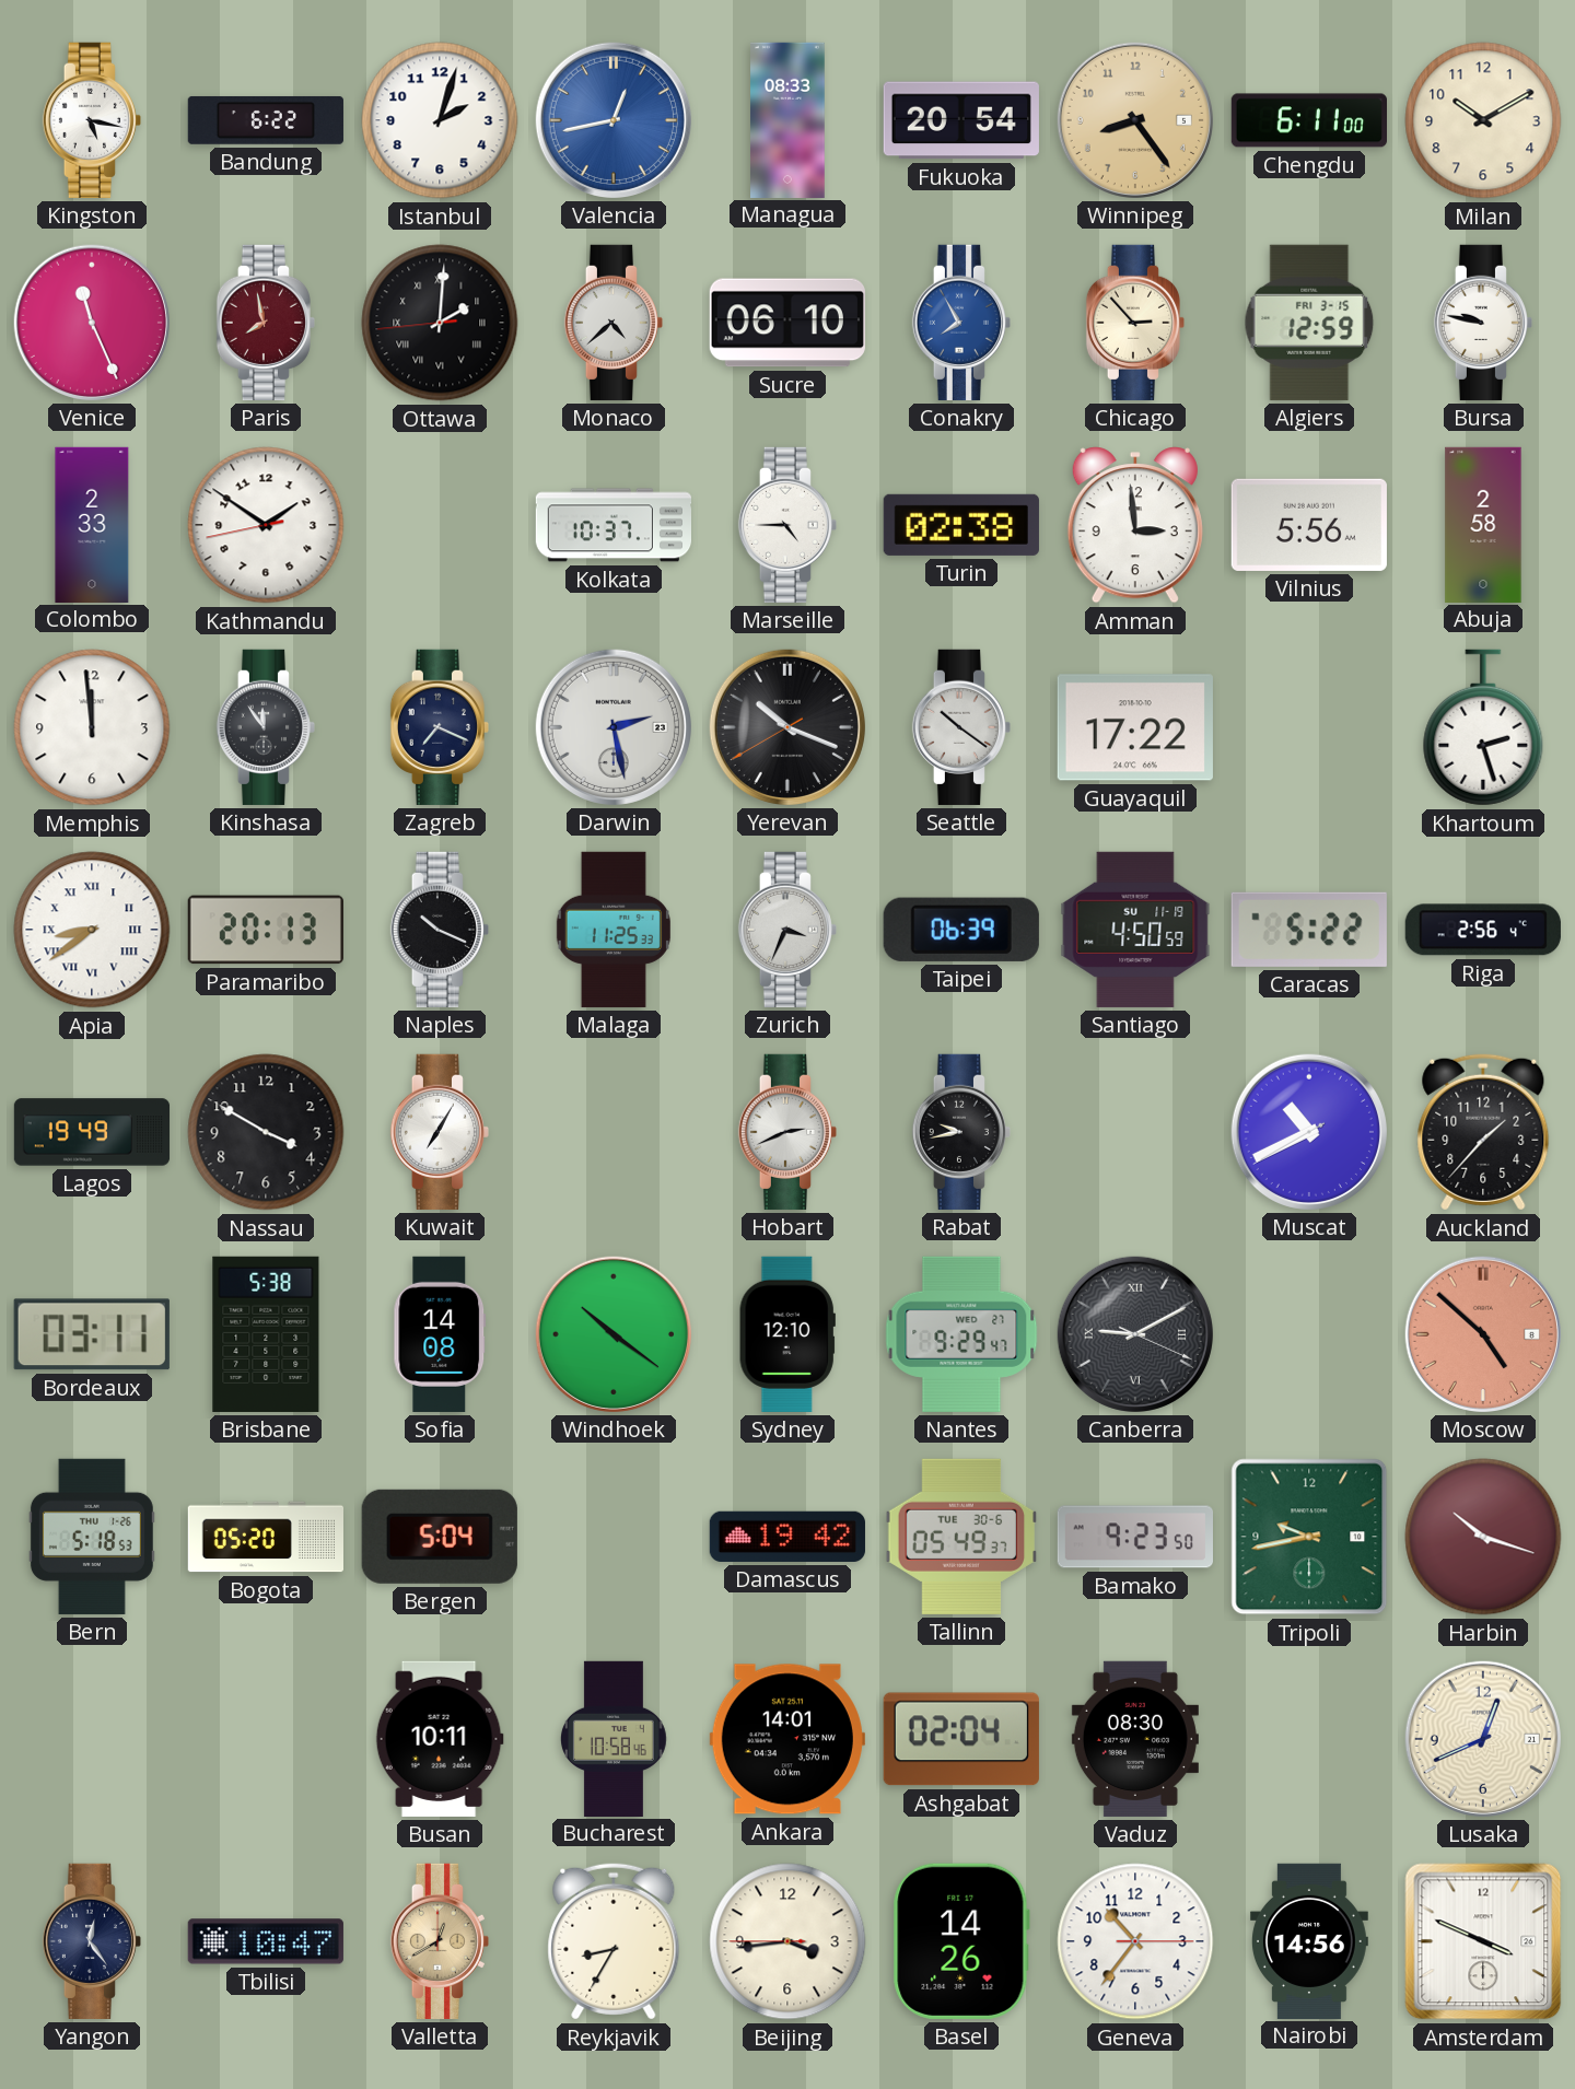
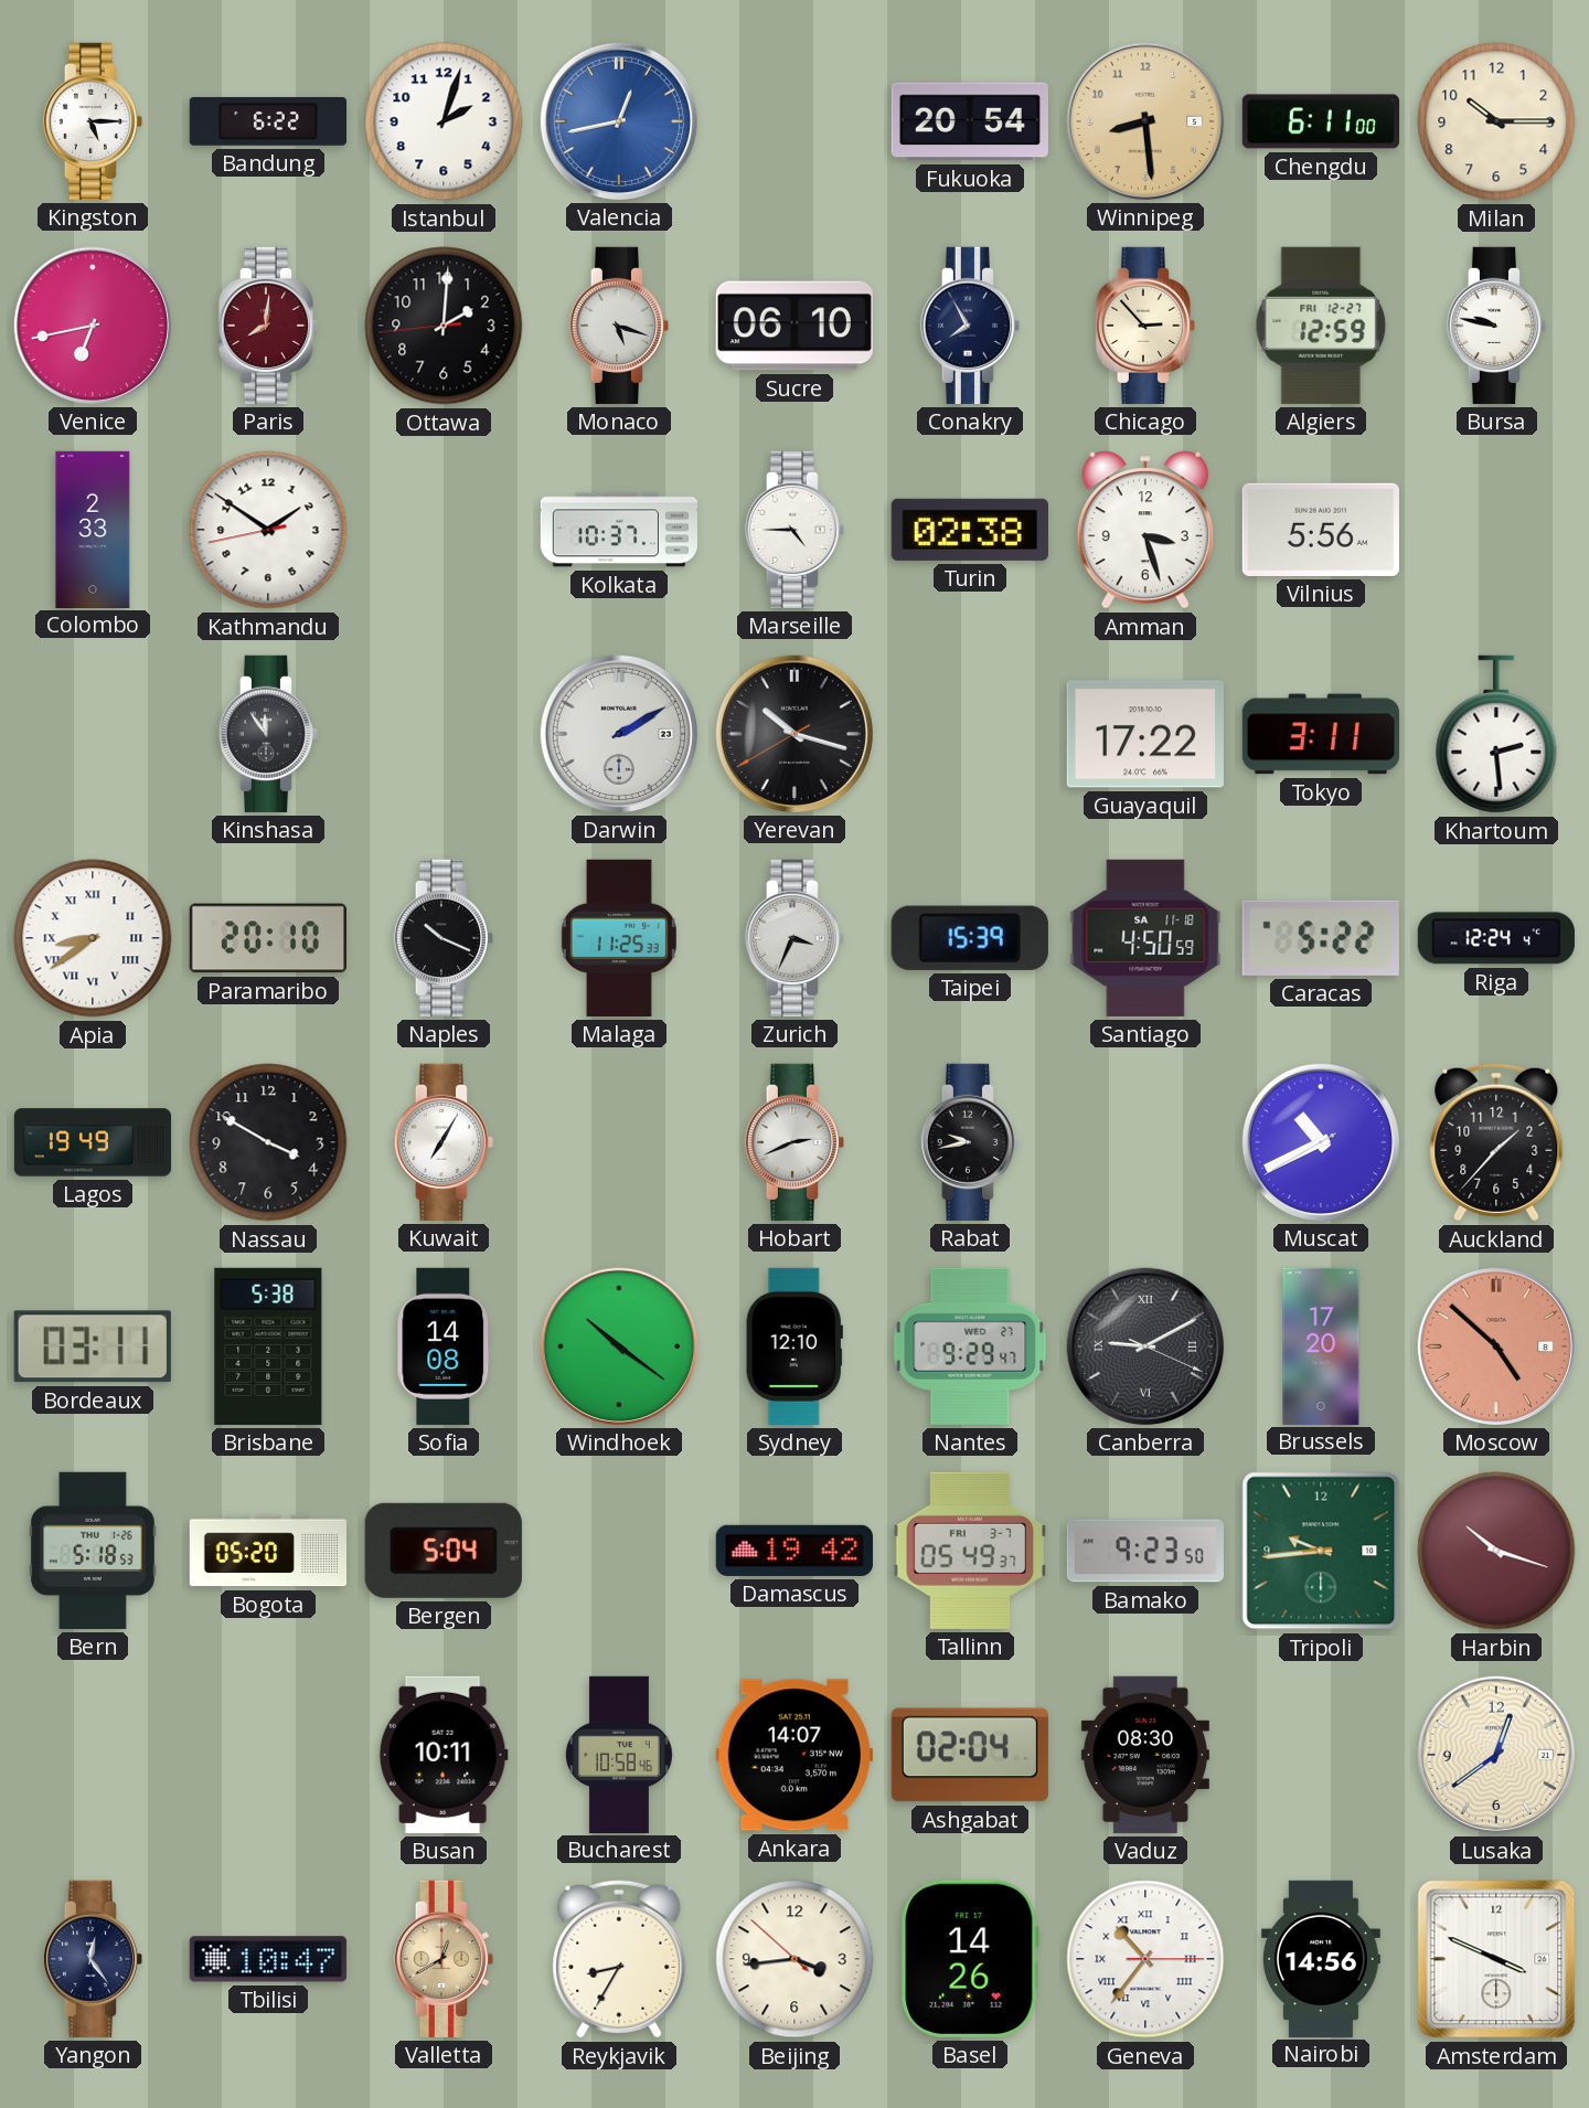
Kingston: 5:17 -> 5:15 (92, 121)
Managua: 08:33 -> none (787, 119)
Winnipeg: 8:24 -> 8:29 (1145, 121)
Milan: 10:10 -> 10:15 (1496, 121)
Venice: 11:26 -> 6:43 (93, 326)
Paris: 7:58 -> 8:01 (267, 326)
Ottawa numerals: Roman -> Arabic (444, 326)
Monaco: 4:38 -> 5:18 (618, 326)
Conakry dial: blue -> navy (969, 326)
Algiers date: FRI 3-15 -> FRI 12-27 (1321, 326)
Amman: 2:59 -> 3:27 (1145, 530)
Abuja: 2:58 -> none (1483, 524)
Memphis: 11:59 -> none (92, 727)
Zagreb: 7:19 -> none (439, 727)
Darwin: 2:28 -> 2:10 (619, 734)
Yerevan: 10:18 -> 10:17 (794, 734)
Seattle: 10:21 -> none (960, 727)
Tokyo: none -> 3:11 (1321, 734)
Khartoum: 2:27 -> 2:29 (1496, 734)
Paramaribo: 20:13 -> 20:10 (268, 938)
Taipei: 06:39 -> 15:39 (970, 938)
Santiago date: SU 11-19 -> SA 11-18 (1145, 938)
Riga: 2:56 -> 12:24 (1496, 938)
Brussels: none -> 17:20 (1321, 1345)
Tallinn date: TUE 30-6 -> FRI 3-7 (970, 1551)
Tripoli: 9:43 -> 9:44 (1321, 1551)
Ankara: 14:01 -> 14:07 (794, 1755)
Lusaka: 12:41 -> 12:39 (1496, 1755)
Beijing: 3:43:45 -> 3:43:52 (794, 1959)
Geneva numerals: Arabic -> Roman (1145, 1959)
